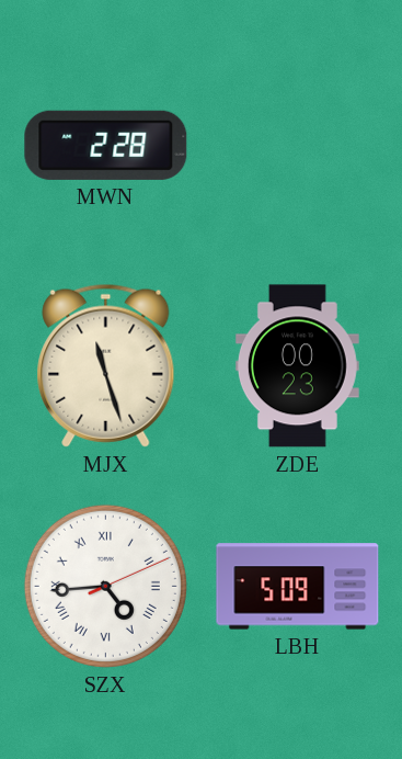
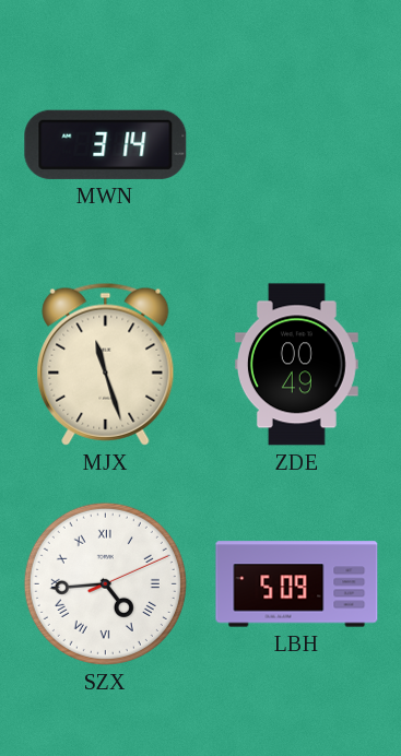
MWN: 2:28 -> 3:14 (106, 144)
ZDE: 00:23 -> 00:49 (296, 365)
